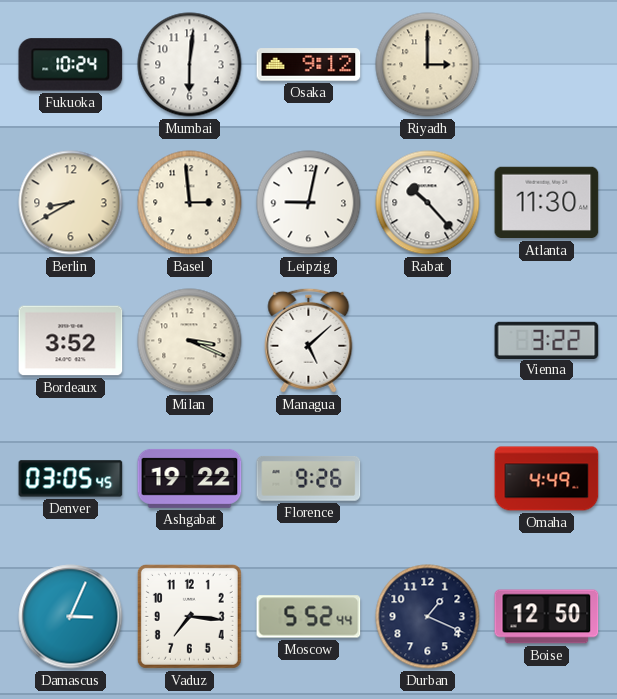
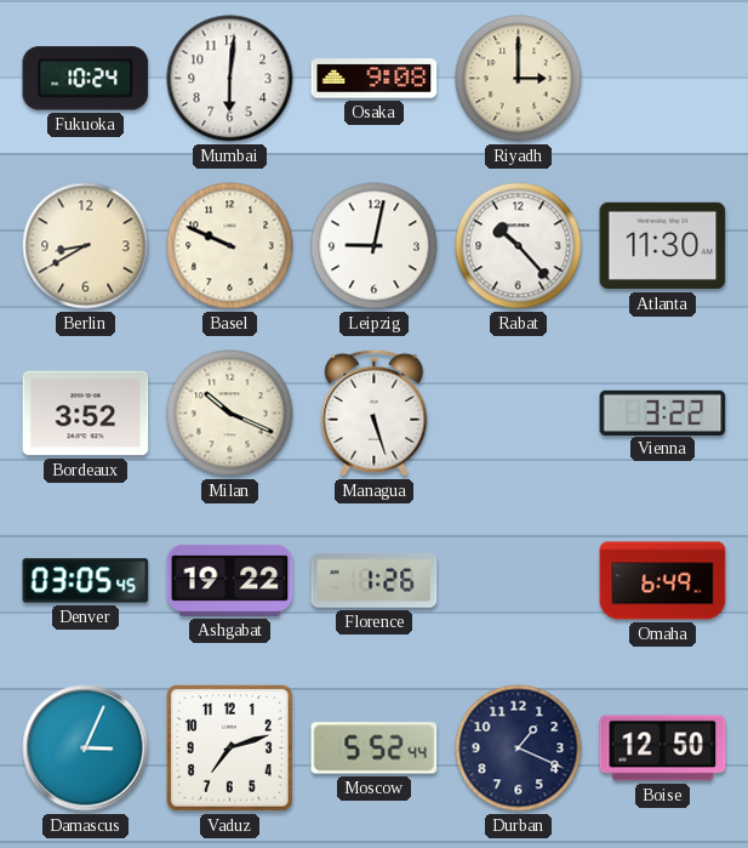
Osaka: 9:12 -> 9:08 (375, 79)
Basel: 2:59 -> 9:49 (230, 246)
Milan: 3:19 -> 10:19 (230, 414)
Managua: 5:08 -> 5:27 (375, 412)
Florence: 9:26 -> 1:26 (375, 580)
Omaha: 4:49 -> 6:49 (663, 581)
Vaduz: 7:16 -> 7:12 (229, 747)
